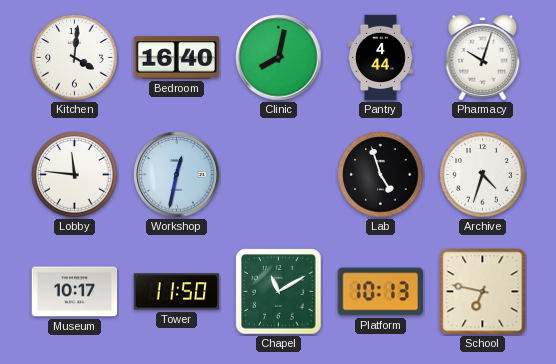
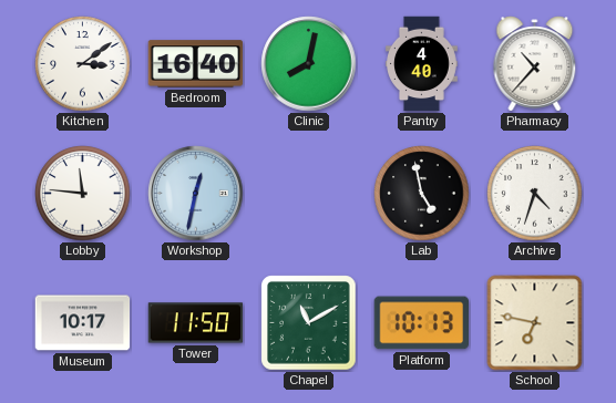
Kitchen: 4:01 -> 3:09 (83, 64)
Pantry: 4:44 -> 4:40 (422, 64)
Pharmacy: 10:03 -> 10:37 (535, 64)
Lab: 4:57 -> 4:58 (422, 194)
